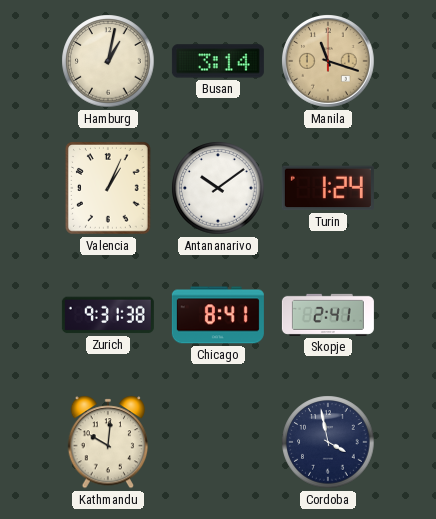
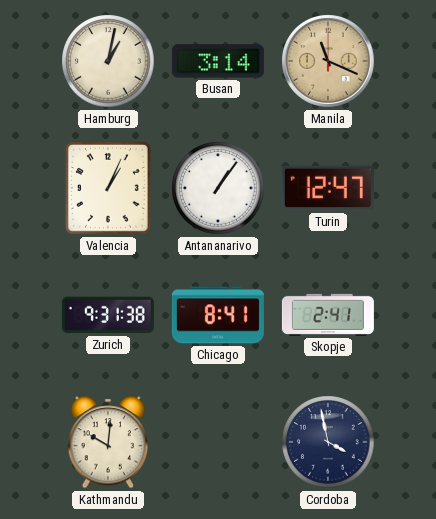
Manila: 11:18 -> 11:19 (329, 62)
Antananarivo: 10:09 -> 1:06 (218, 188)
Turin: 1:24 -> 12:47 (328, 188)
